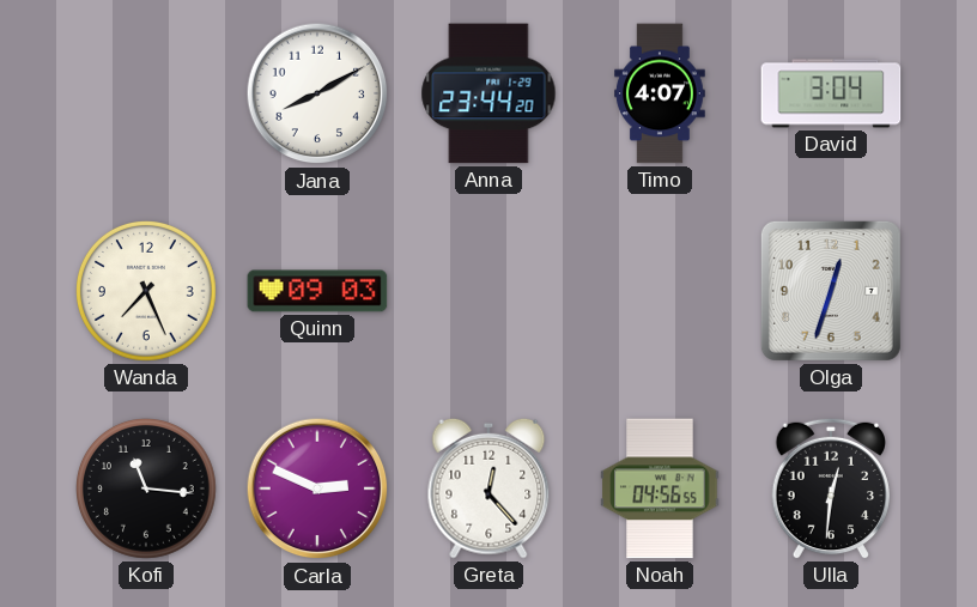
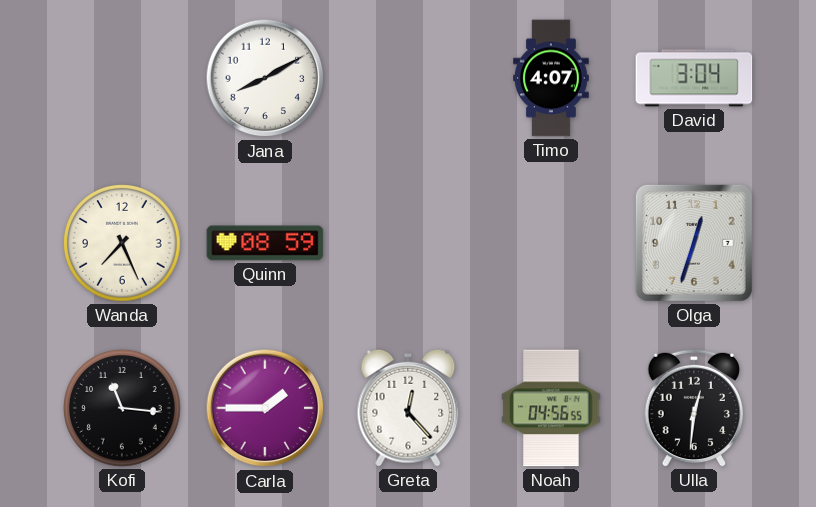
Anna: 23:44 -> none (488, 93)
Quinn: 09:03 -> 08:59 (265, 243)
Carla: 2:49 -> 1:45 (265, 408)
